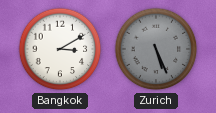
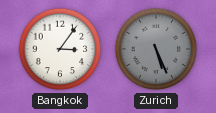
Bangkok: 3:10 -> 3:06 (60, 49)
